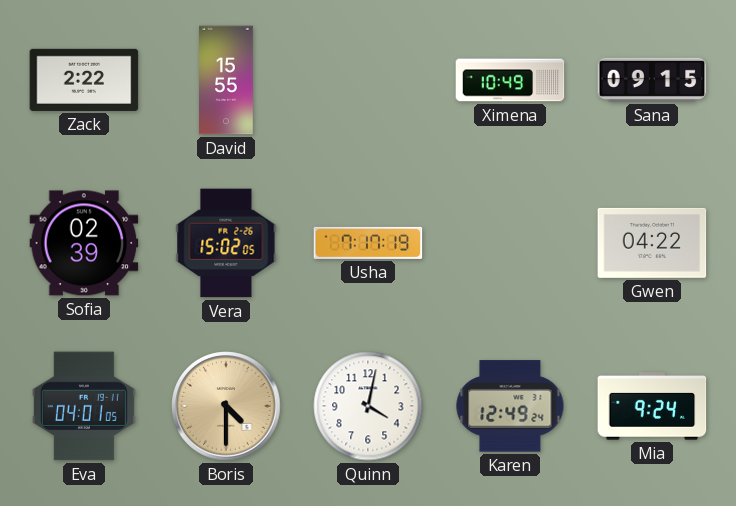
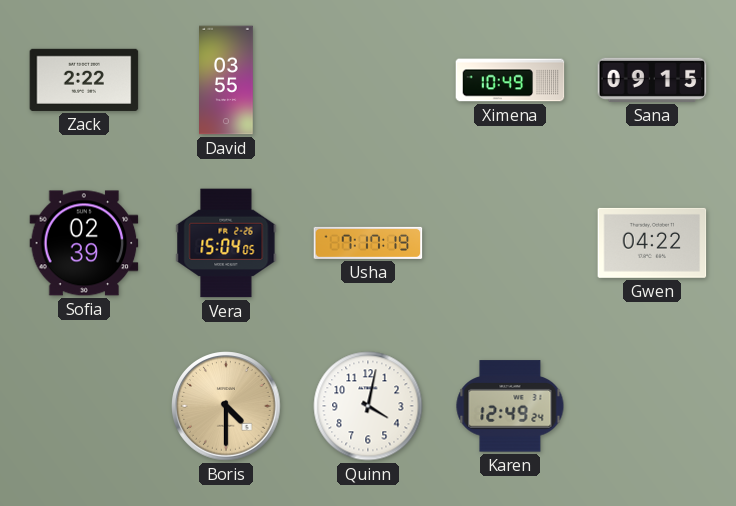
David: 15:55 -> 03:55 (226, 80)
Vera: 15:02 -> 15:04 (226, 243)
Eva: 04:01 -> none (84, 406)
Mia: 9:24 -> none (652, 406)
